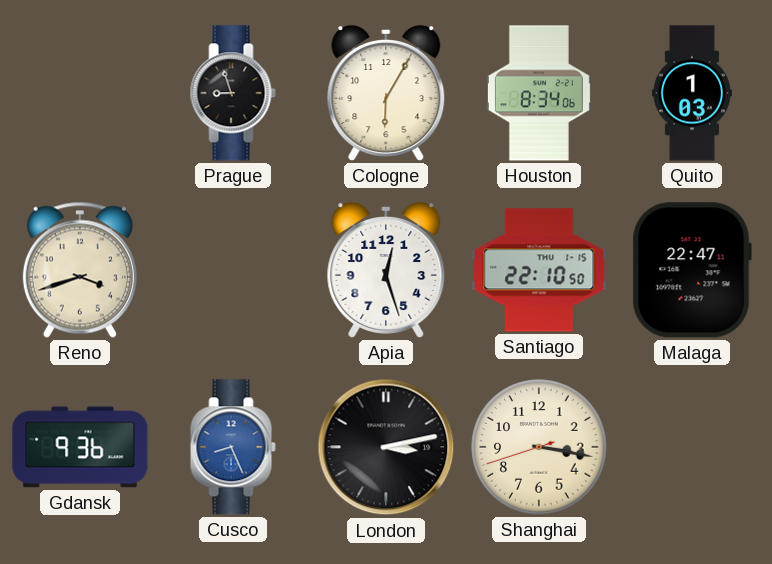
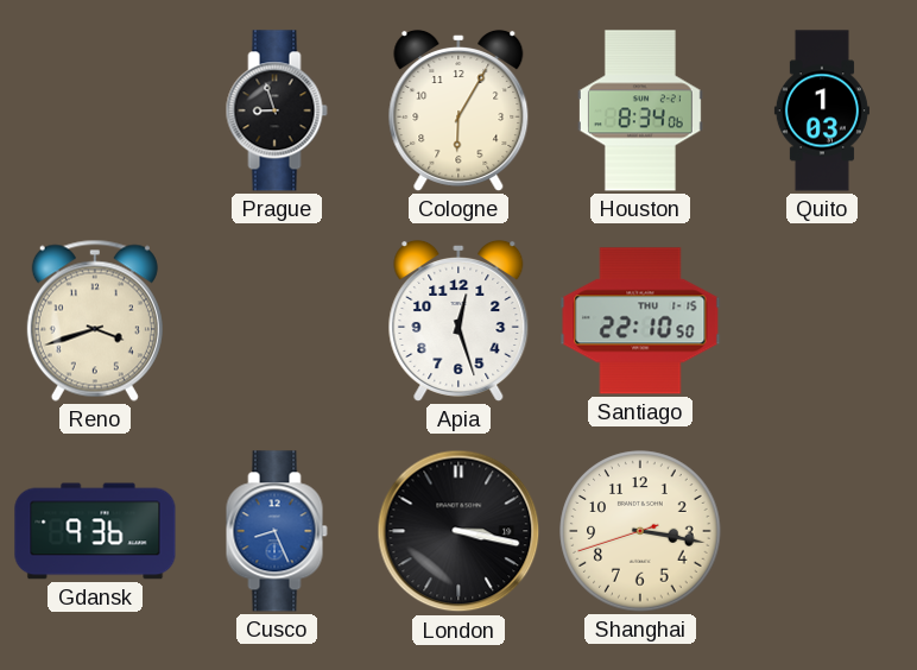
Malaga: 22:47 -> none (692, 270)
London: 3:13 -> 3:17 (458, 531)
